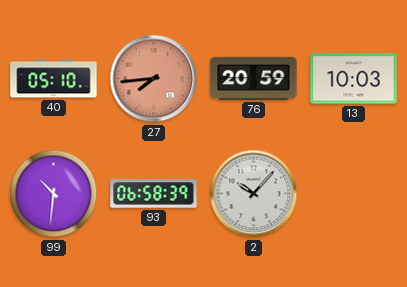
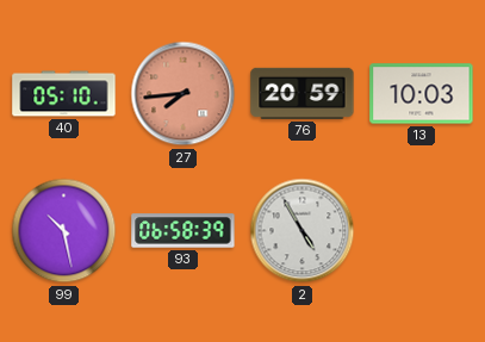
99: 10:31 -> 10:28 (64, 231)
2: 10:07 -> 4:55 (303, 231)
